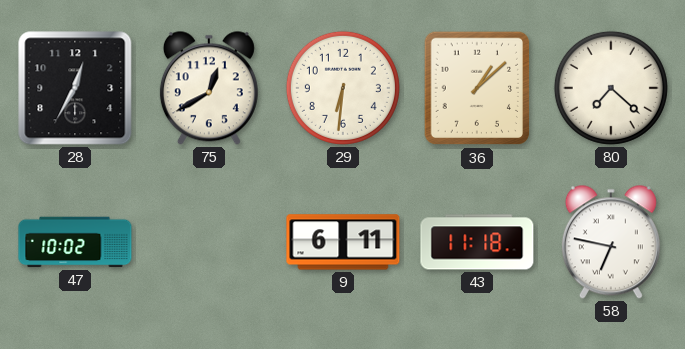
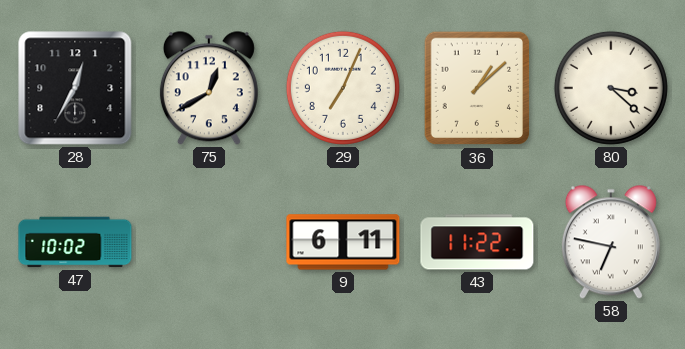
29: 6:31 -> 7:04 (343, 88)
80: 7:22 -> 3:22 (611, 88)
43: 11:18 -> 11:22 (477, 242)
